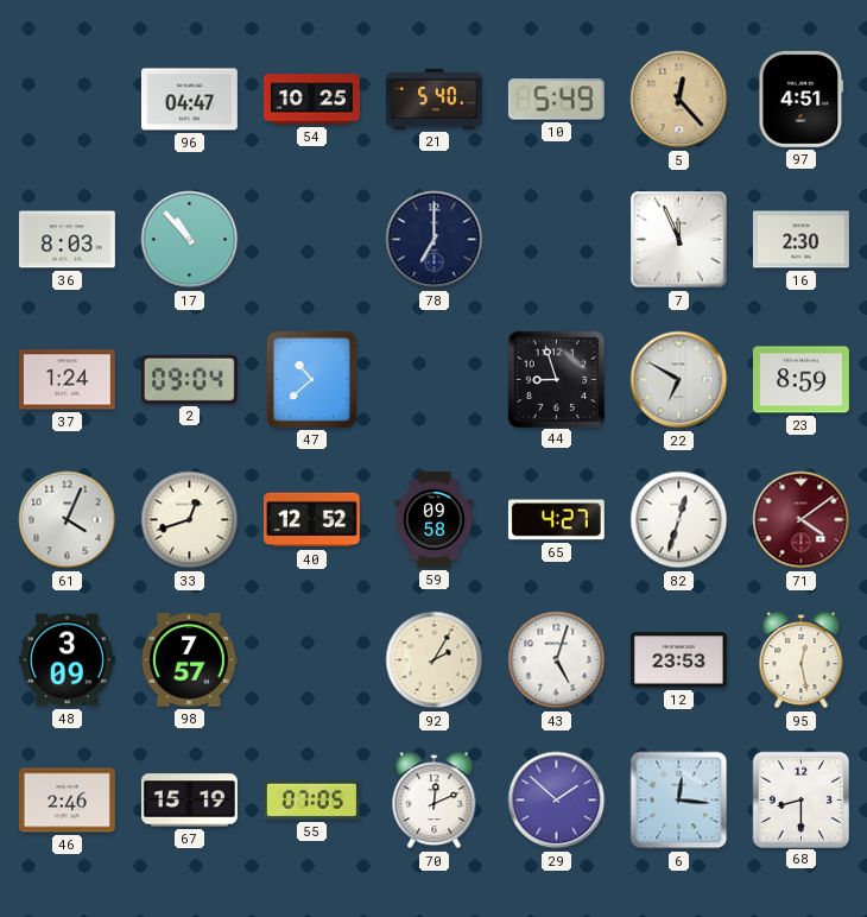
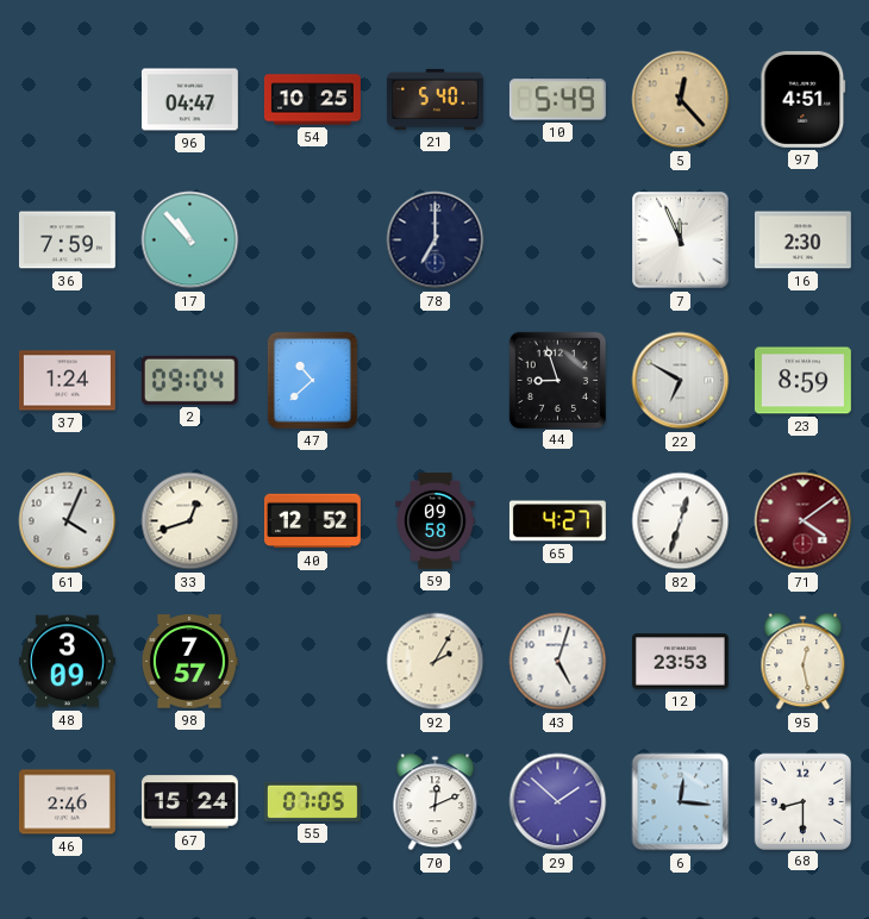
36: 8:03 -> 7:59 (67, 240)
67: 15:19 -> 15:24 (189, 802)
